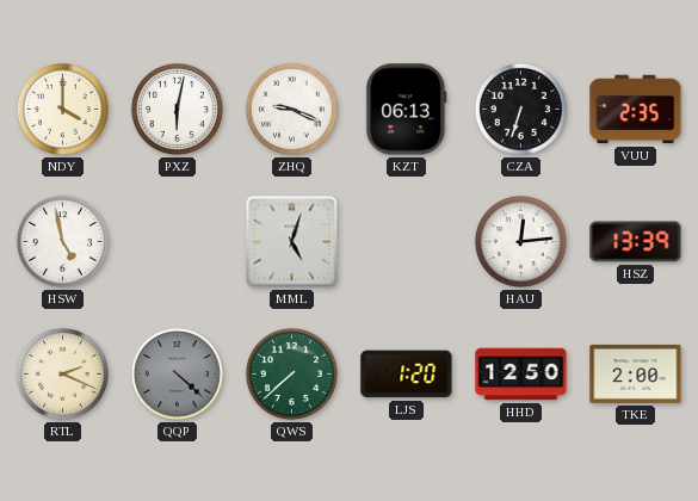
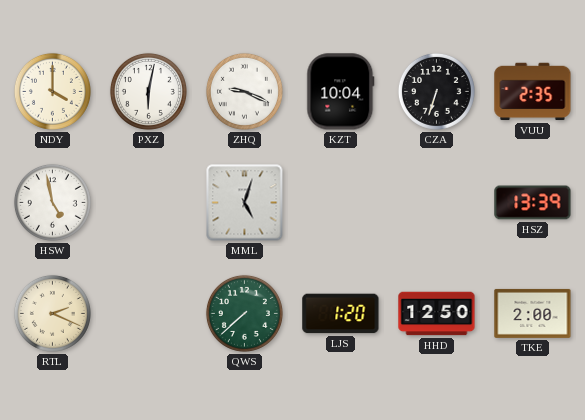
KZT: 06:13 -> 10:04 (341, 92)
HAU: 12:14 -> none (520, 241)
QQP: 4:22 -> none (177, 373)
